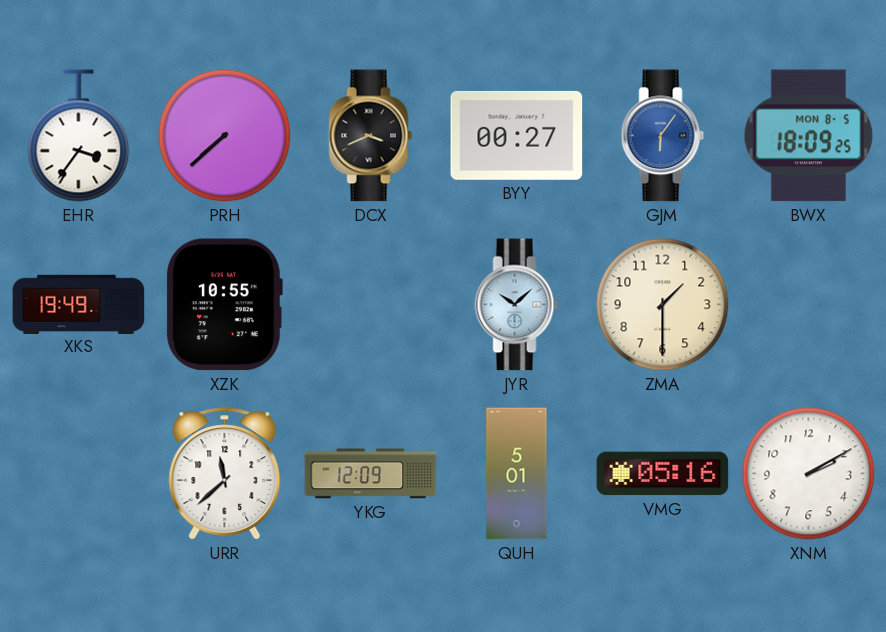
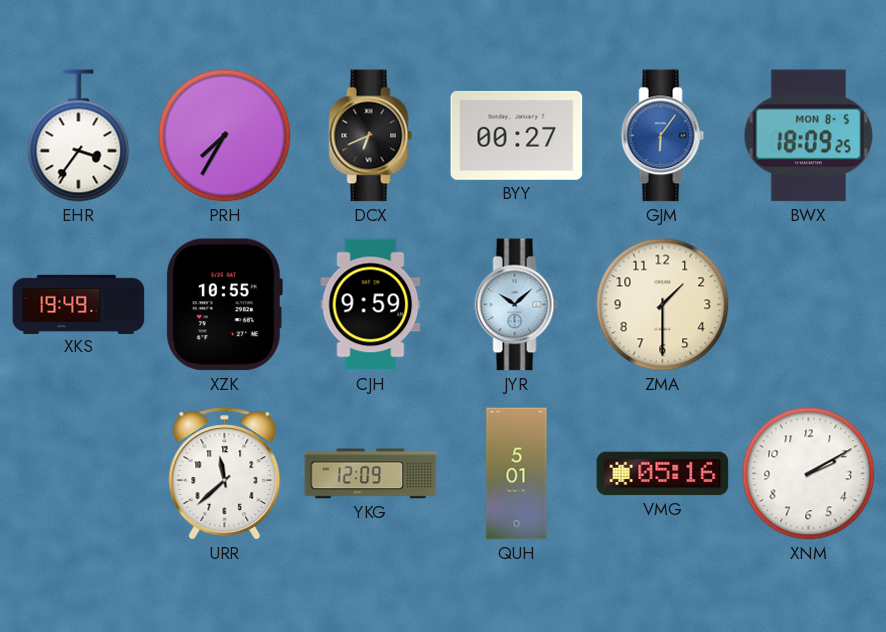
PRH: 7:38 -> 7:35 (225, 136)
DCX: 3:41 -> 6:41 (371, 136)
CJH: none -> 9:59 (371, 305)
